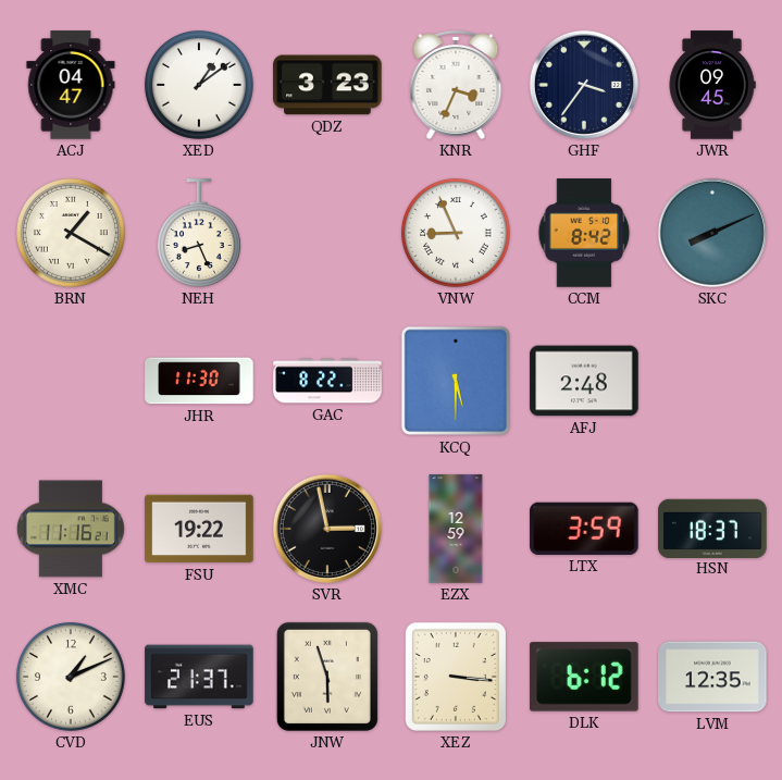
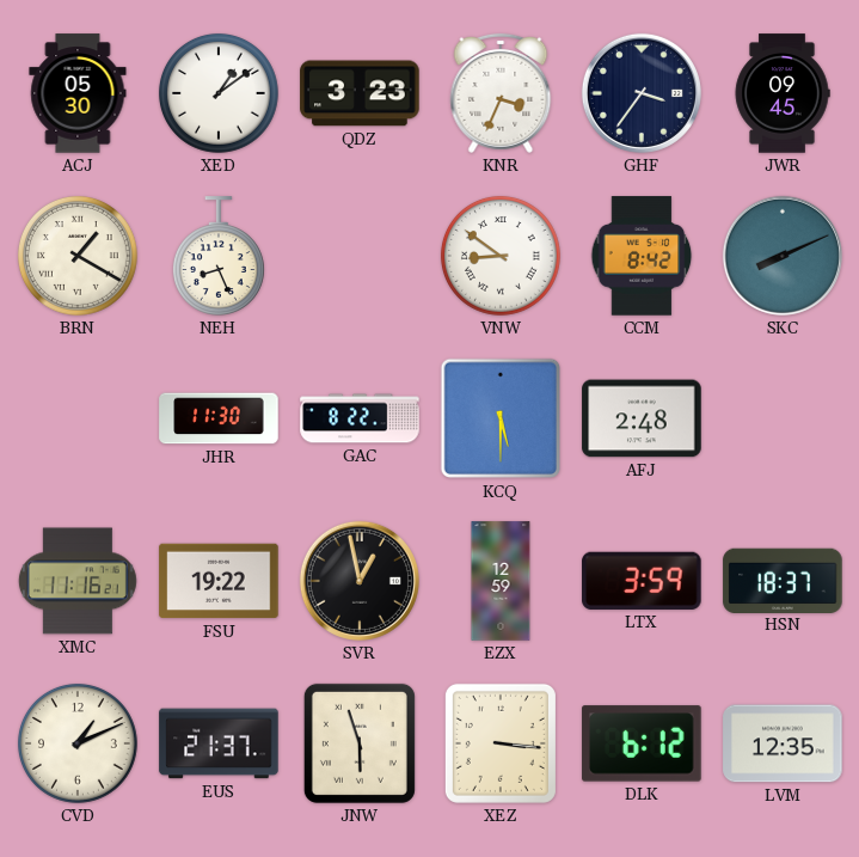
ACJ: 04:47 -> 05:30 (78, 93)
VNW: 8:56 -> 8:51 (501, 256)
SVR: 2:58 -> 12:58 (360, 581)
